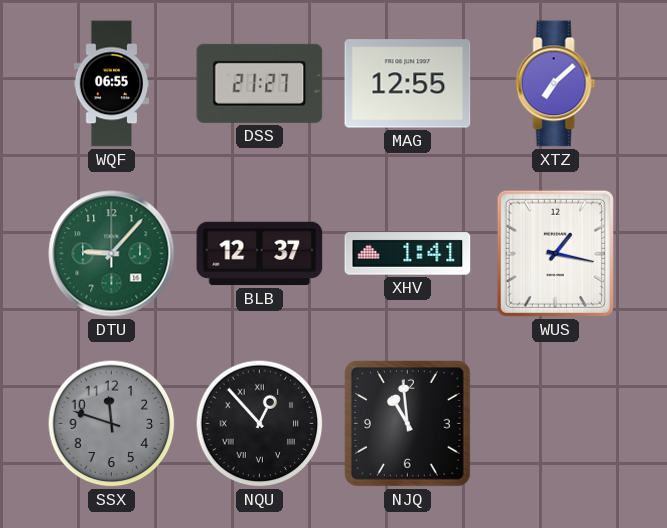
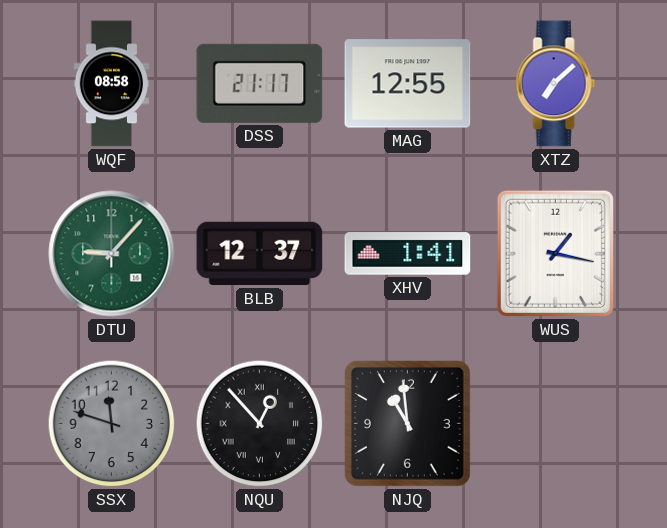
WQF: 06:55 -> 08:58 (112, 84)
DSS: 21:27 -> 21:17 (260, 83)
